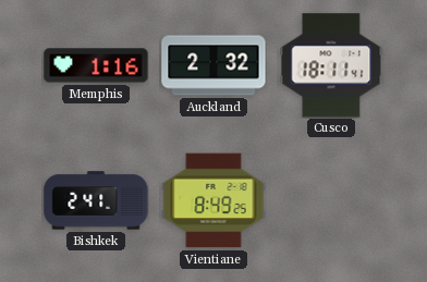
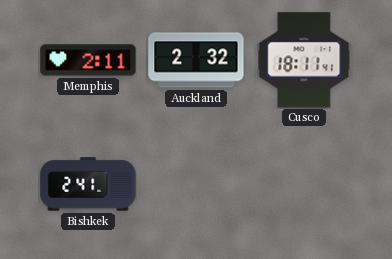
Memphis: 1:16 -> 2:11 (88, 60)
Vientiane: 8:49 -> none (213, 200)
